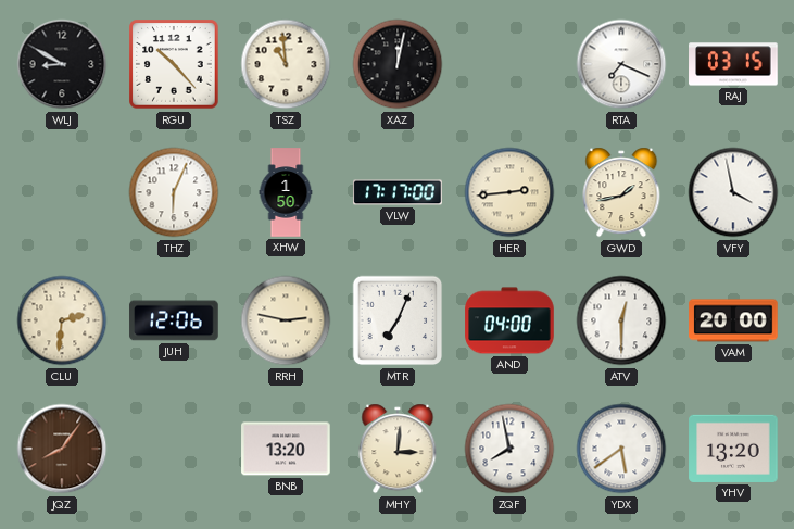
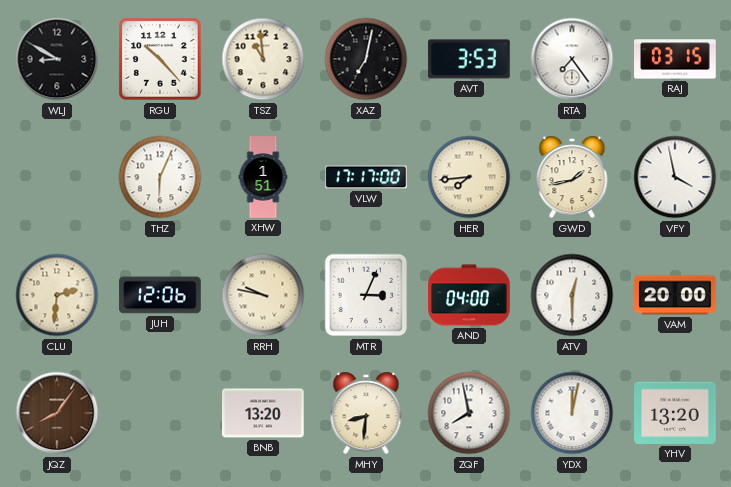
XAZ: 12:02 -> 7:02 (366, 59)
AVT: none -> 3:53 (469, 59)
RTA: 7:19 -> 7:24 (572, 59)
XHW: 1:50 -> 1:51 (263, 177)
HER: 2:44 -> 7:44 (469, 177)
RRH: 2:47 -> 9:47 (263, 295)
MTR: 7:04 -> 3:04 (366, 295)
MHY: 3:01 -> 8:31 (366, 413)
YDX: 5:39 -> 12:02 (572, 413)
